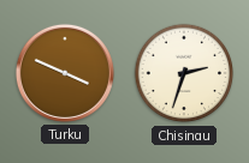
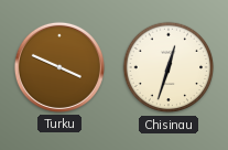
Chisinau: 2:33 -> 12:33 (169, 67)
